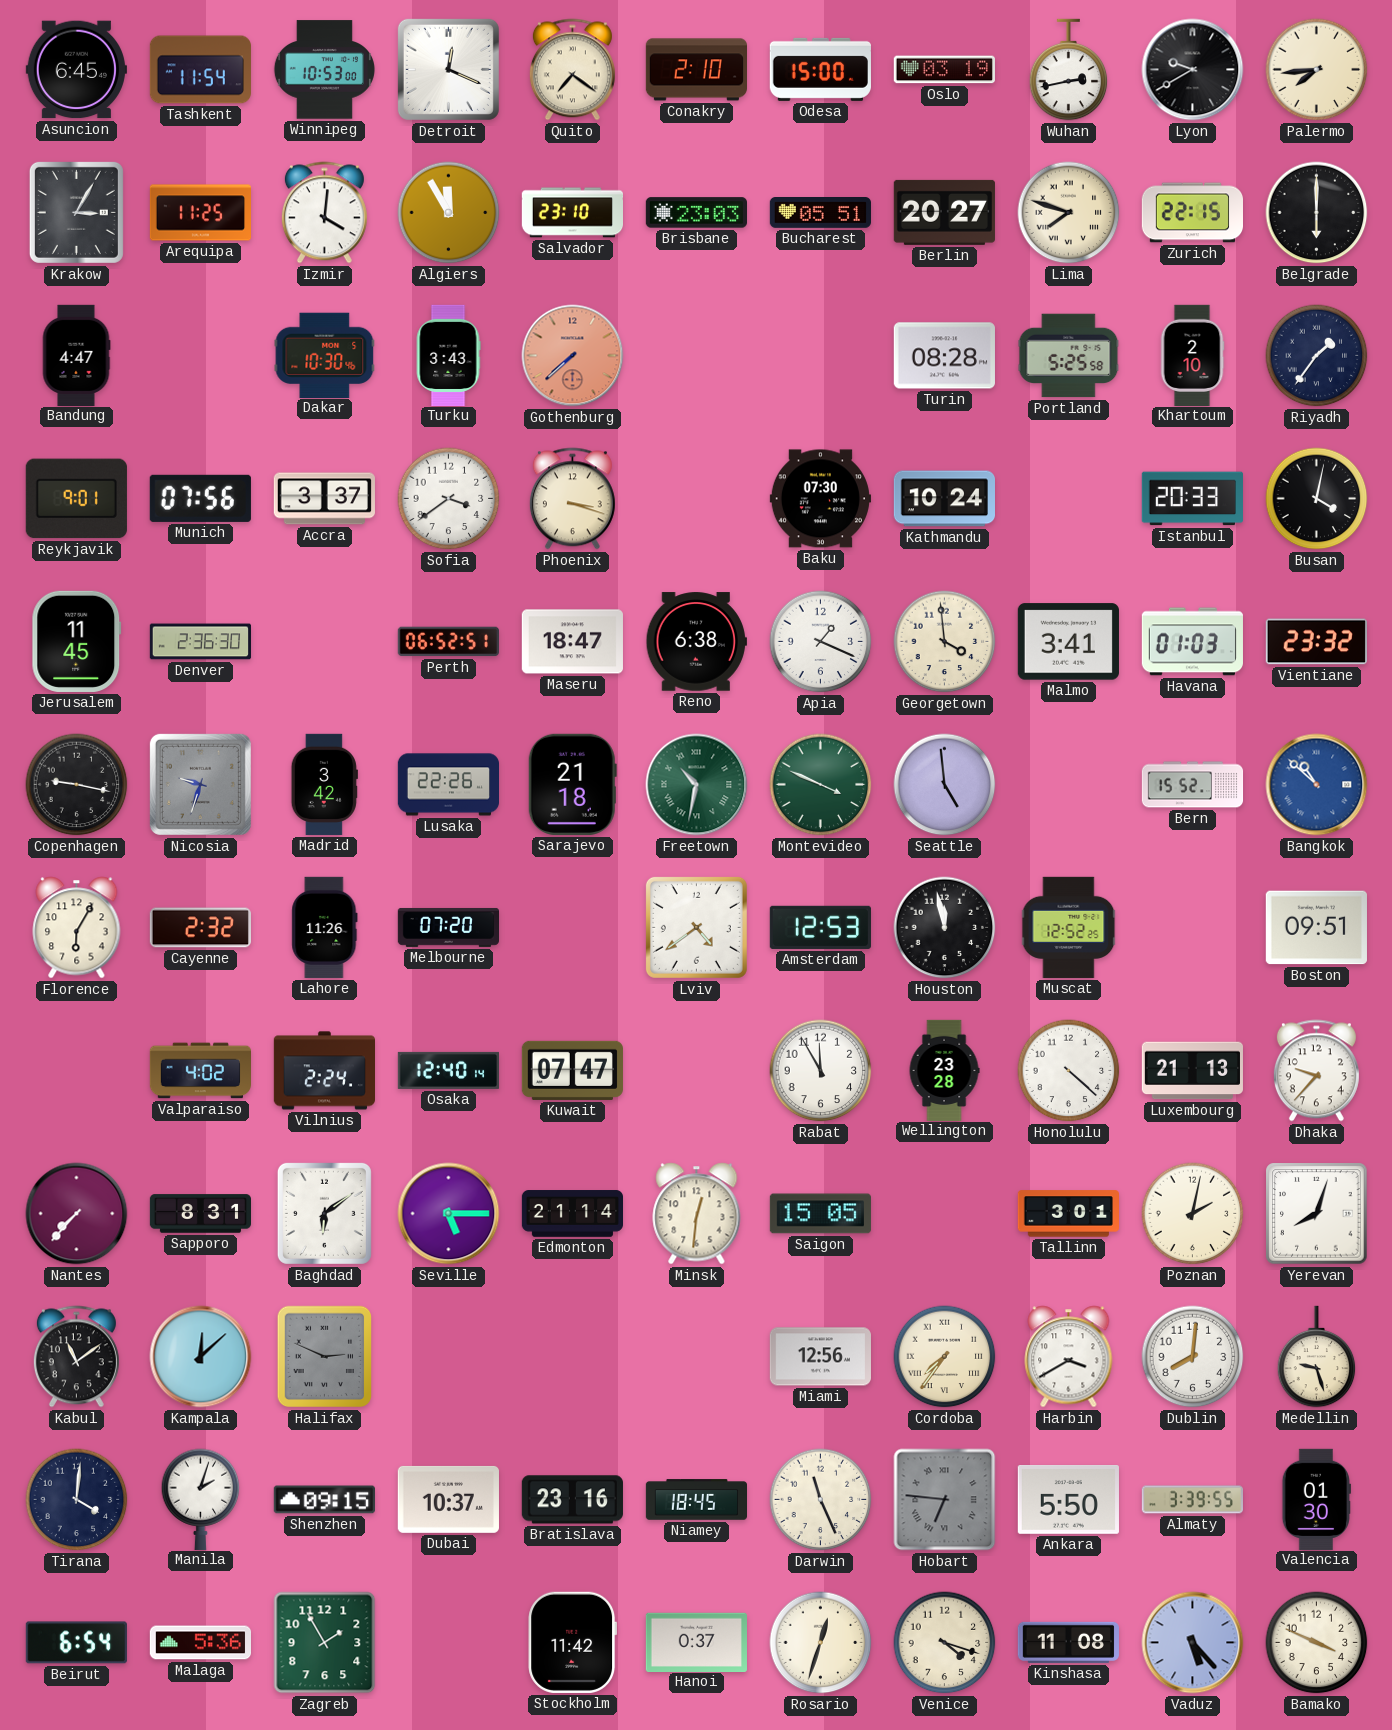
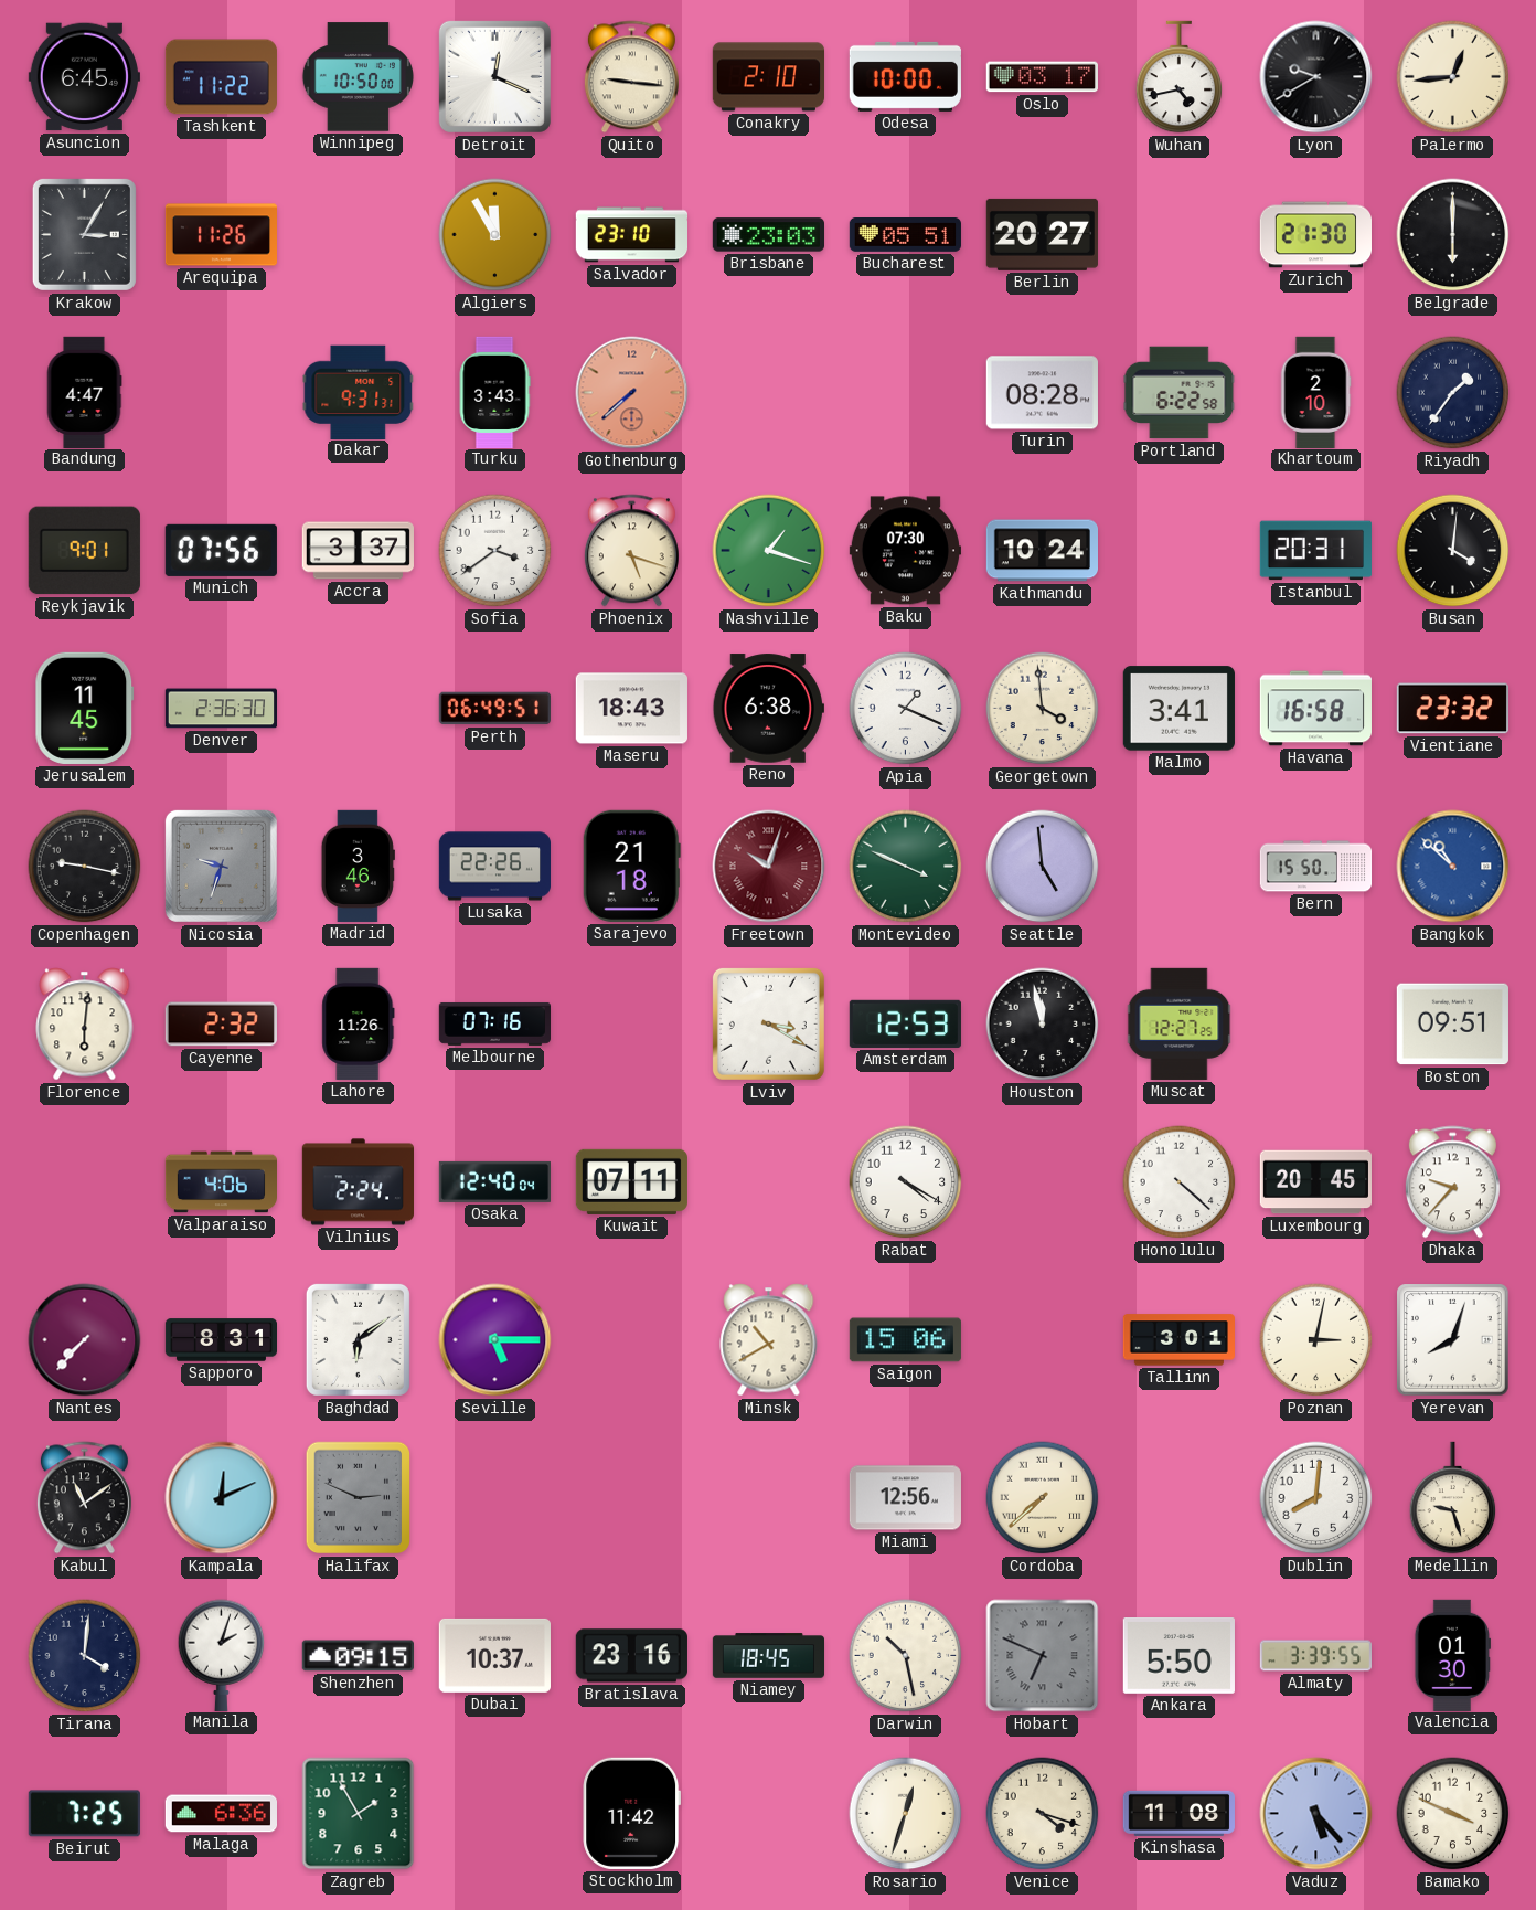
Tashkent: 11:54 -> 11:22 (221, 77)
Winnipeg: 10:53 -> 10:50 (358, 77)
Quito: 7:21 -> 9:16 (631, 77)
Odesa: 15:00 -> 10:00 (905, 76)
Oslo: 03:19 -> 03:17 (1042, 77)
Wuhan: 2:43 -> 4:43 (1180, 77)
Palermo: 7:44 -> 12:44 (1453, 77)
Arequipa: 11:25 -> 11:26 (221, 235)
Izmir: 4:01 -> none (324, 213)
Lima: 7:48 -> none (1069, 213)
Zurich: 22:15 -> 21:30 (1315, 235)
Dakar: 10:30 -> 9:31 (359, 392)
Portland: 5:25 -> 6:22 (1180, 393)
Phoenix: 3:18 -> 5:18 (631, 551)
Nashville: none -> 1:18 (769, 551)
Istanbul: 20:33 -> 20:31 (1315, 551)
Busan: 4:02 -> 4:01 (1453, 551)
Perth: 06:52 -> 06:49 (494, 709)
Maseru: 18:47 -> 18:43 (631, 709)
Havana: 01:03 -> 16:58 (1315, 709)
Madrid: 3:42 -> 3:46 (358, 866)
Freetown: 10:32 -> 10:03 (769, 867)
Freetown dial: green -> burgundy (769, 867)
Bern: 15:52 -> 15:50 (1316, 867)
Florence: 6:05 -> 6:01 (85, 1025)
Melbourne: 07:20 -> 07:16 (494, 1023)
Lviv: 4:39 -> 3:20 (768, 1023)
Muscat: 12:52 -> 12:27 (1180, 1023)
Valparaiso: 4:02 -> 4:06 (221, 1182)
Osaka: 12:40:14 -> 12:40:04 (494, 1181)
Kuwait: 07:47 -> 07:11 (631, 1181)
Rabat: 11:55 -> 4:20 (906, 1182)
Wellington: 23:28 -> none (944, 1070)
Luxembourg: 21:13 -> 20:45 (1315, 1182)
Edmonton: 21:14 -> none (572, 1214)
Minsk: 12:31 -> 10:40 (769, 1340)
Saigon: 15:05 -> 15:06 (905, 1340)
Poznan: 2:02 -> 3:02 (1316, 1340)
Kampala: 12:08 -> 12:11 (222, 1498)
Cordoba: 7:36 -> 7:38 (1043, 1498)
Harbin: 3:40 -> none (1069, 1357)
Darwin: 11:26 -> 10:28 (906, 1656)
Hobart: 6:46 -> 6:49 (1043, 1656)
Beirut: 6:54 -> 7:25 (84, 1814)
Malaga: 5:36 -> 6:36 (221, 1814)
Hanoi: 0:37 -> none (696, 1642)
